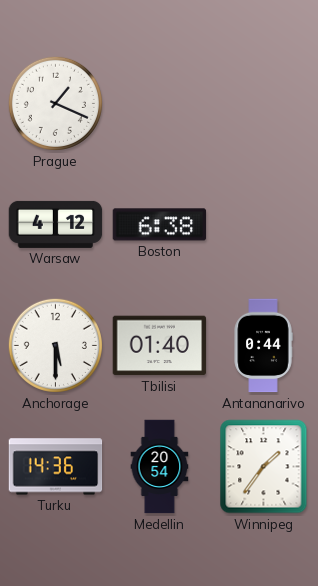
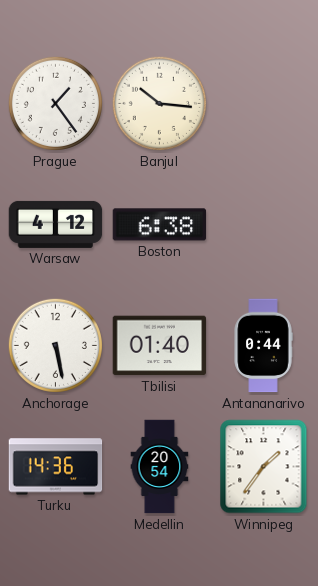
Prague: 1:19 -> 1:24 (55, 103)
Banjul: none -> 10:16 (159, 103)
Anchorage: 5:30 -> 5:28 (55, 345)
